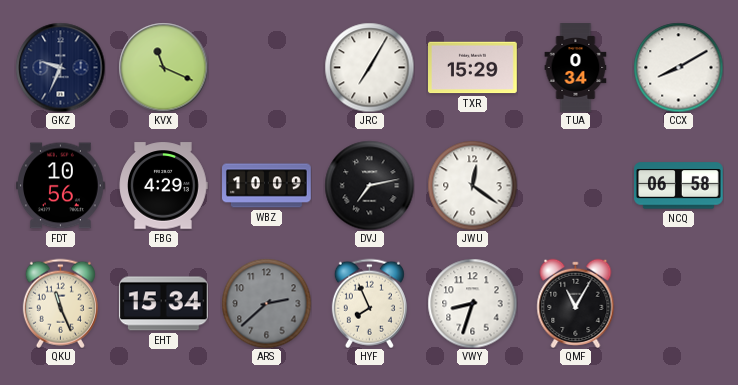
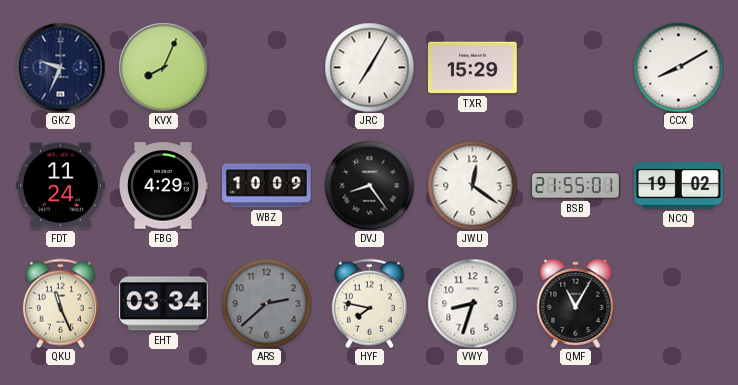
KVX: 11:19 -> 8:04 (163, 67)
TUA: 0:34 -> none (576, 68)
FDT: 10:56 -> 11:24 (61, 186)
DVJ: 7:13 -> 8:24 (369, 185)
BSB: none -> 21:55 (576, 186)
NCQ: 06:58 -> 19:02 (679, 186)
EHT: 15:34 -> 03:34 (163, 304)
HYF: 7:56 -> 7:47 (369, 303)
